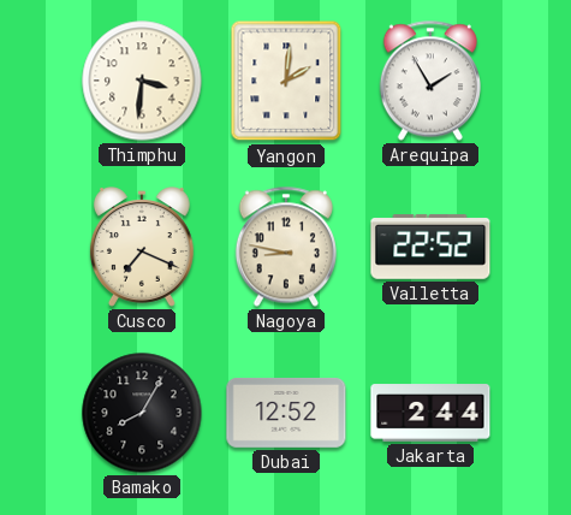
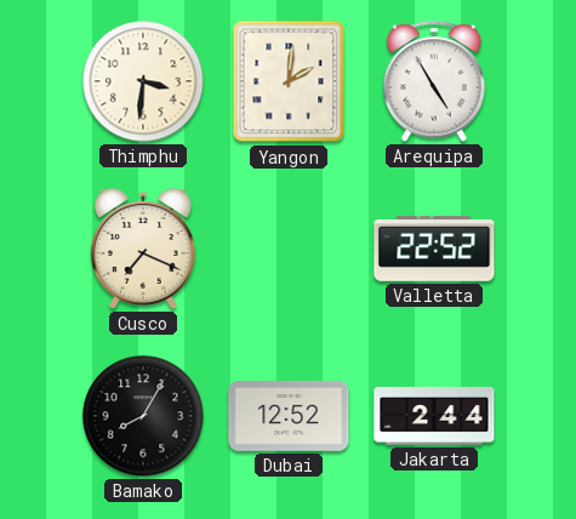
Arequipa: 1:55 -> 4:55 (434, 81)
Nagoya: 8:47 -> none (286, 247)
